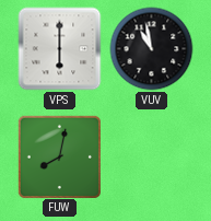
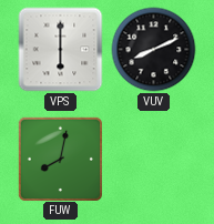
VUV: 10:58 -> 8:11 (154, 50)
